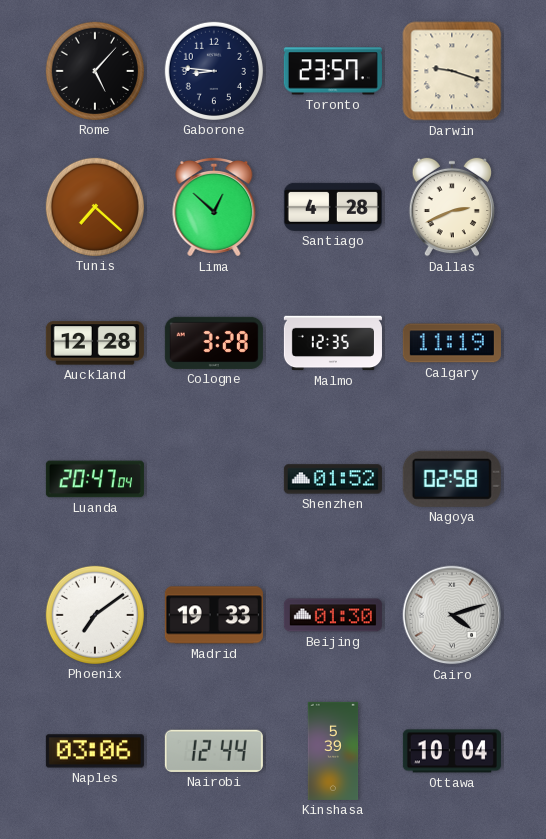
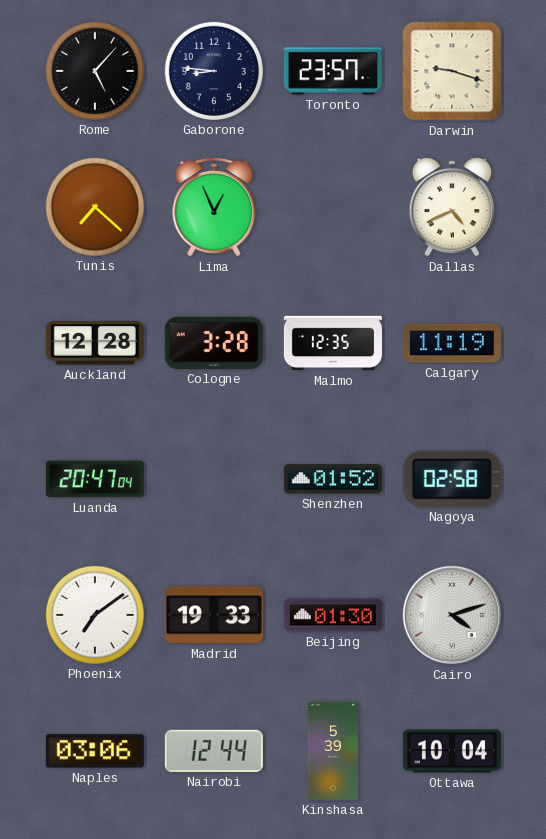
Lima: 12:52 -> 12:56 (214, 207)
Santiago: 4:28 -> none (333, 207)
Dallas: 2:41 -> 4:41 (452, 207)
